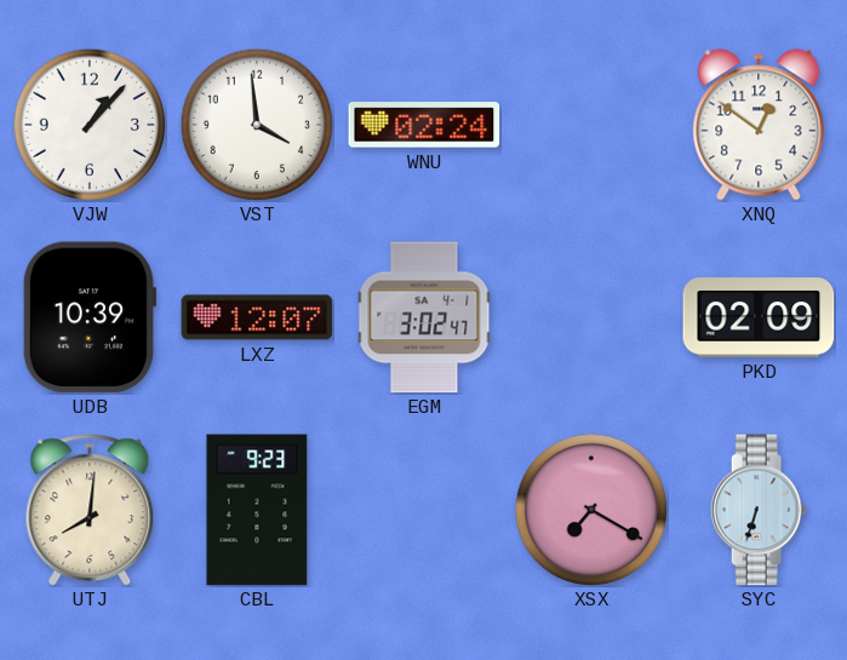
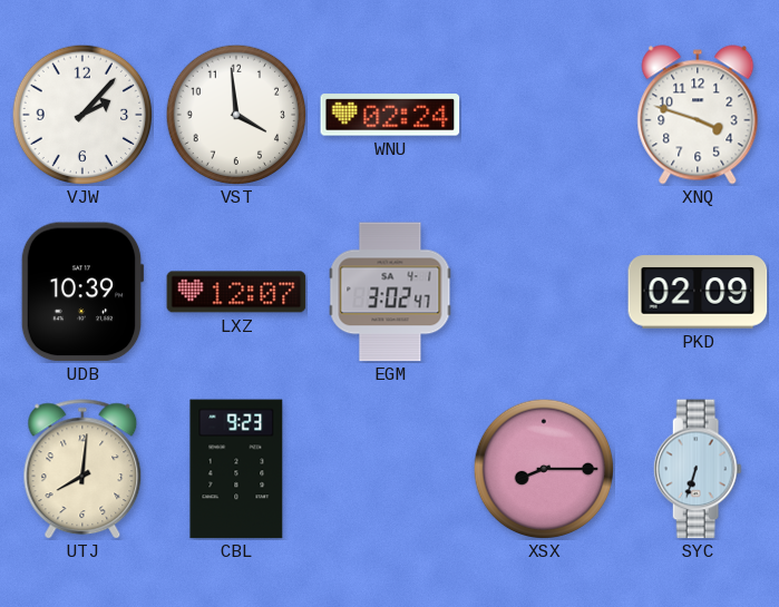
VJW: 1:07 -> 2:07 (82, 115)
XNQ: 12:51 -> 3:48 (698, 115)
XSX: 7:20 -> 8:15 (544, 469)
